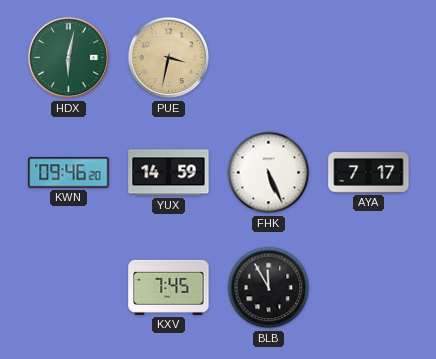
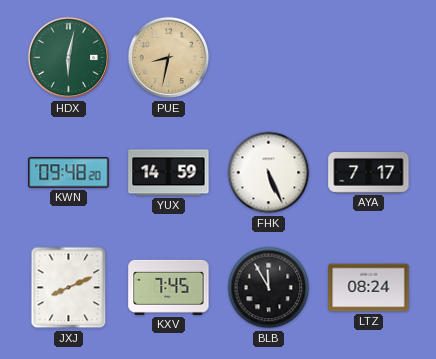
PUE: 3:32 -> 8:32 (169, 58)
KWN: 09:46 -> 09:48 (69, 173)
JXJ: none -> 8:11 (69, 288)
LTZ: none -> 08:24 (369, 288)
